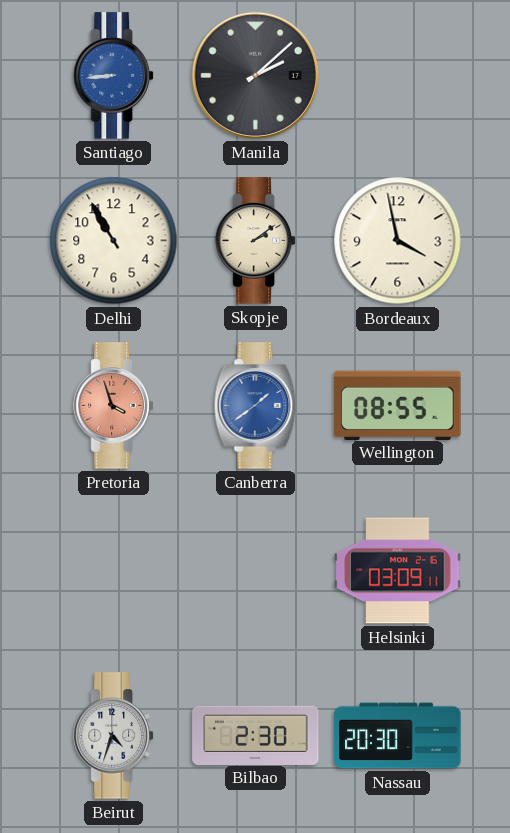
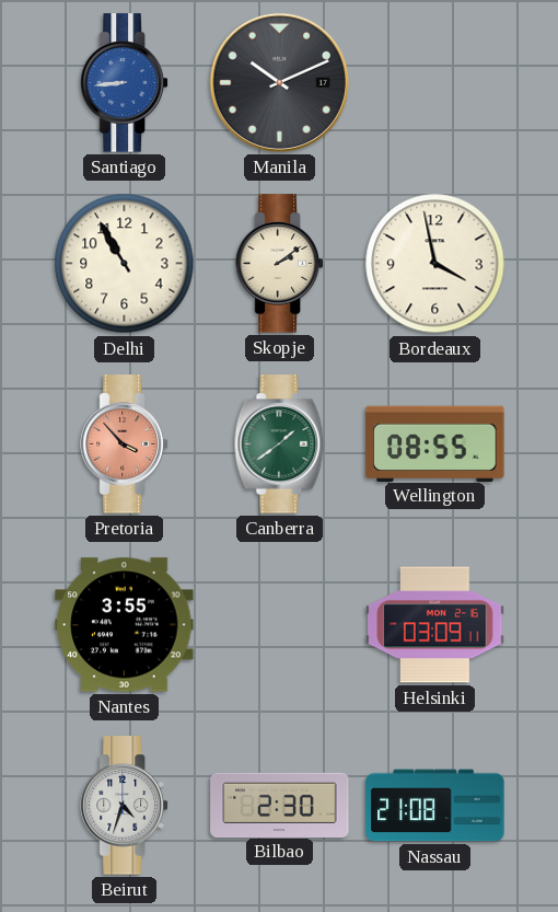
Manila: 2:08 -> 10:11 (279, 82)
Pretoria: 3:57 -> 3:53 (125, 445)
Canberra dial: blue -> green (280, 445)
Nantes: none -> 3:55 (125, 625)
Nassau: 20:30 -> 21:08 (435, 806)
